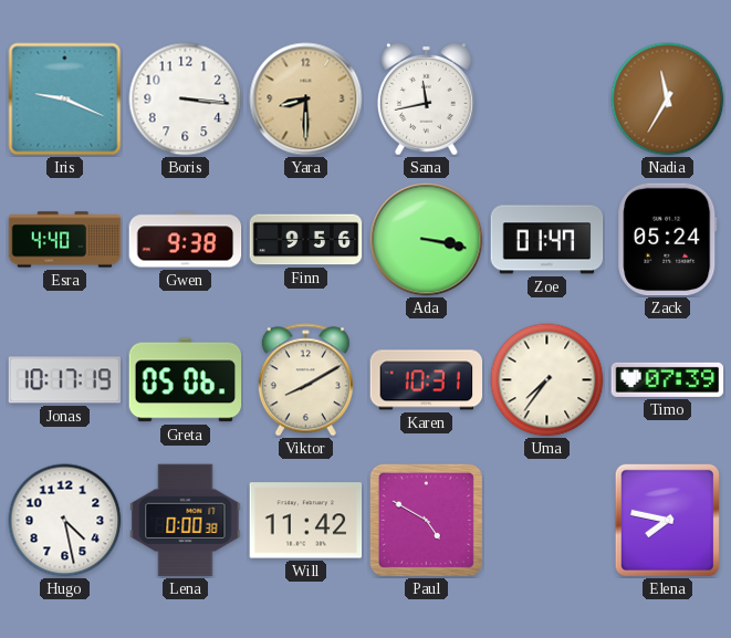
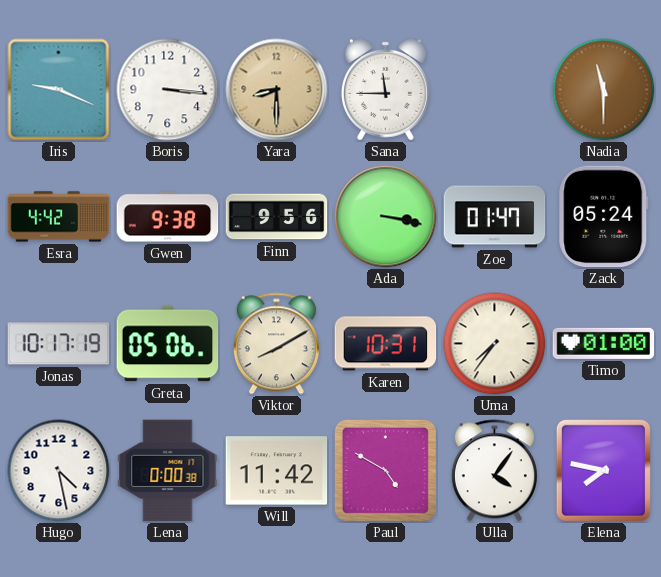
Sana: 11:43 -> 11:45 (385, 89)
Nadia: 11:35 -> 11:30 (604, 90)
Esra: 4:40 -> 4:42 (59, 217)
Timo: 07:39 -> 01:00 (604, 343)
Ulla: none -> 4:06 (494, 471)
